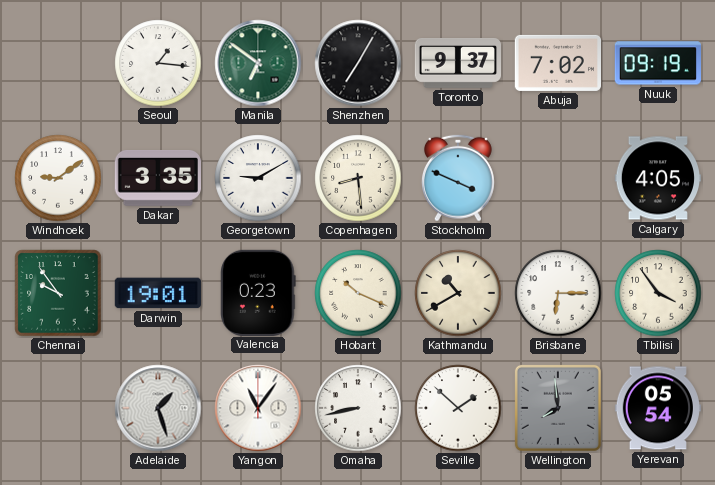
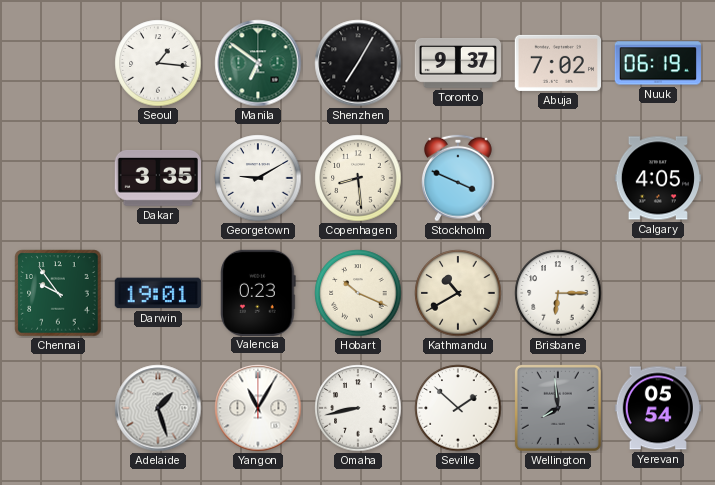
Nuuk: 09:19 -> 06:19 (658, 63)
Windhoek: 9:09 -> none (58, 178)
Tbilisi: 3:54 -> none (658, 293)
Yangon: 11:06 -> 11:05 (258, 408)
